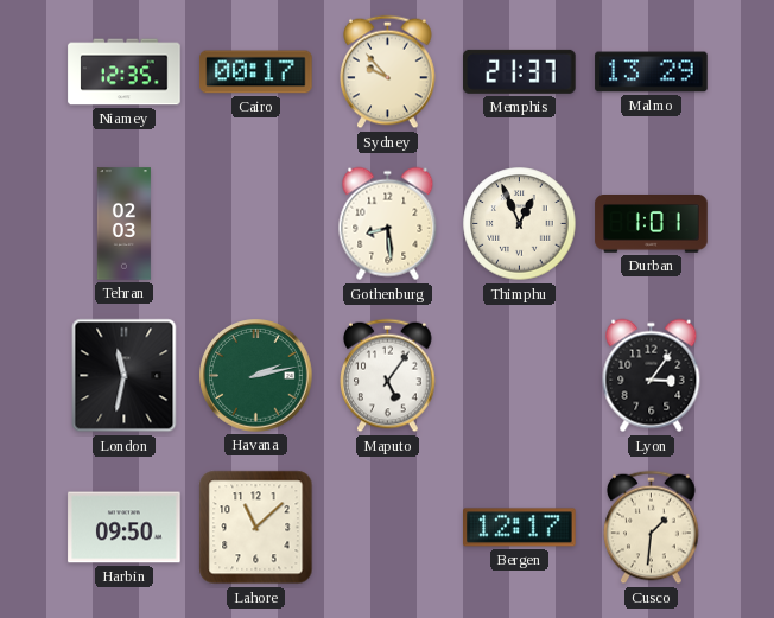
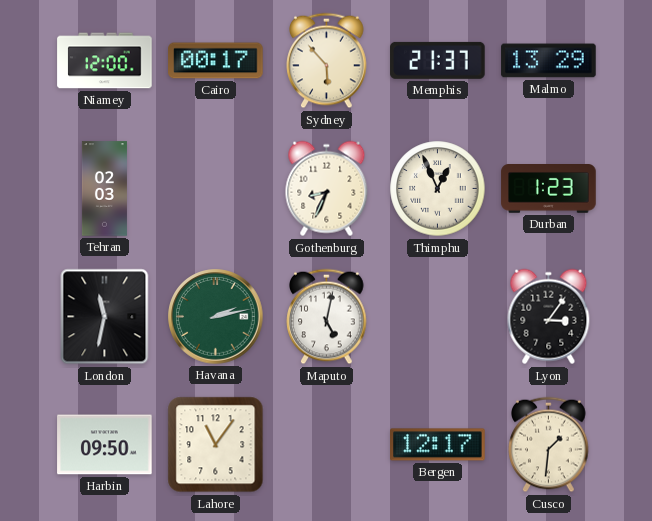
Niamey: 12:35 -> 12:00 (105, 61)
Sydney: 9:53 -> 5:53 (327, 61)
Gothenburg: 8:29 -> 8:34 (327, 189)
Durban: 1:01 -> 1:23 (549, 189)
Maputo: 5:06 -> 5:02 (327, 317)
Lahore: 11:08 -> 11:06 (216, 445)
